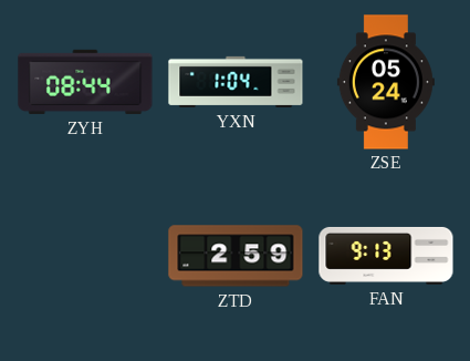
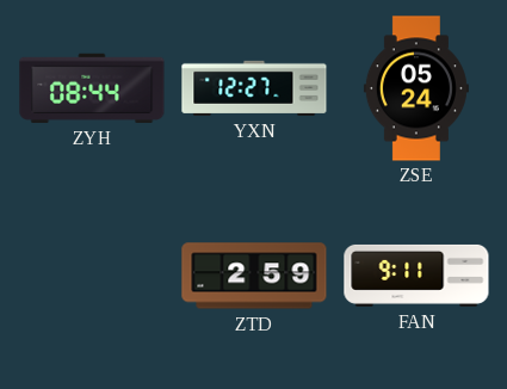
YXN: 1:04 -> 12:27 (254, 88)
FAN: 9:13 -> 9:11 (416, 276)
